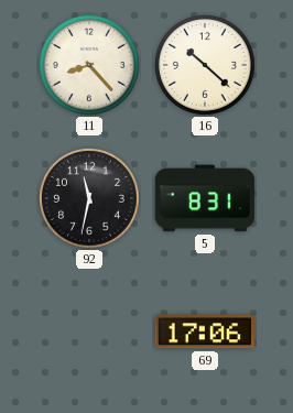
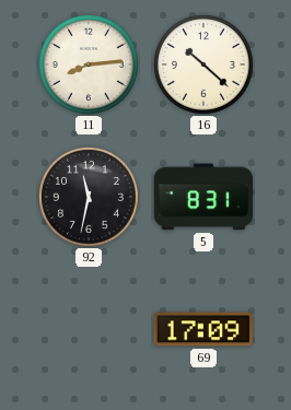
11: 8:23 -> 8:14 (89, 65)
69: 17:06 -> 17:09 (202, 329)
